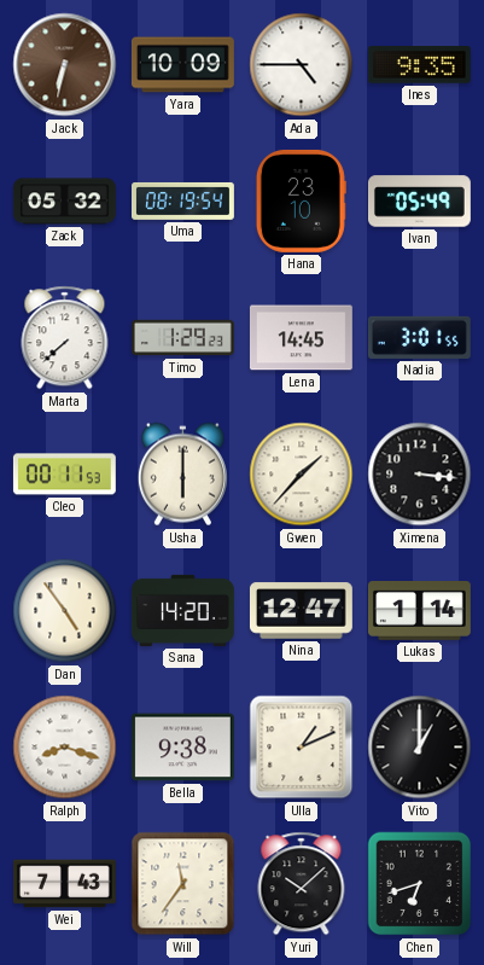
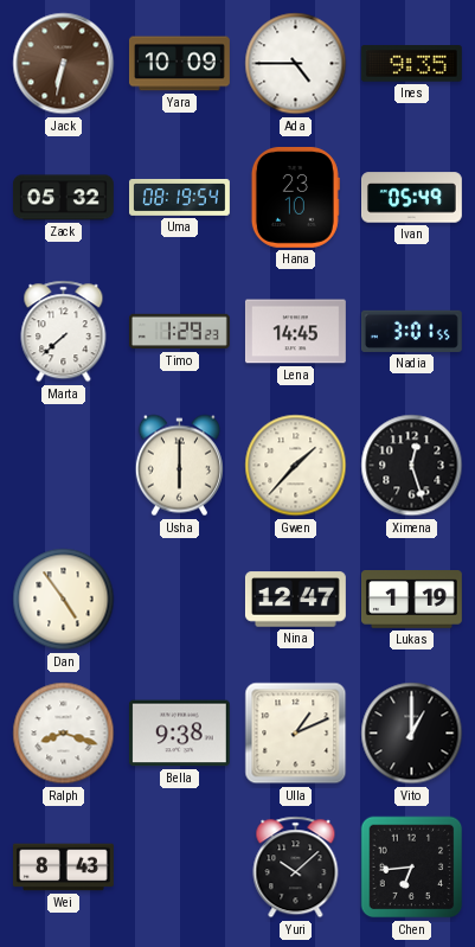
Cleo: 00:11 -> none (64, 475)
Ximena: 3:16 -> 12:27 (412, 466)
Sana: 14:20 -> none (182, 610)
Lukas: 1:14 -> 1:19 (411, 600)
Wei: 7:43 -> 8:43 (64, 868)
Will: 11:36 -> none (183, 884)
Chen: 6:42 -> 6:44 (412, 868)
